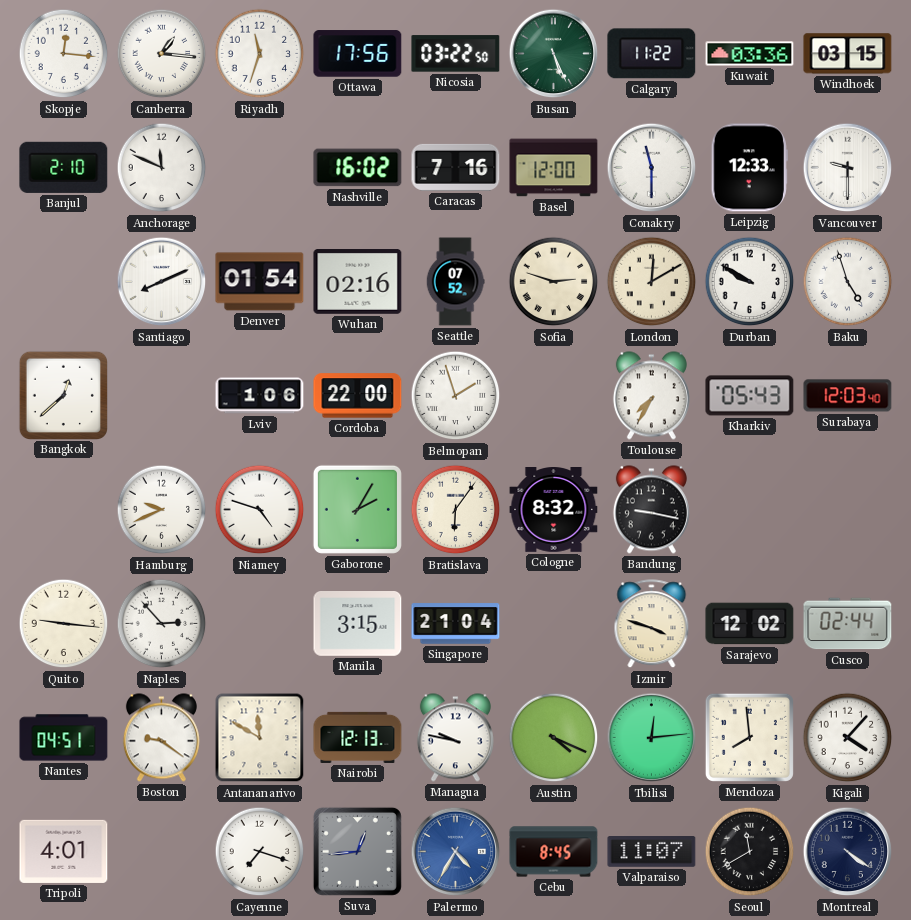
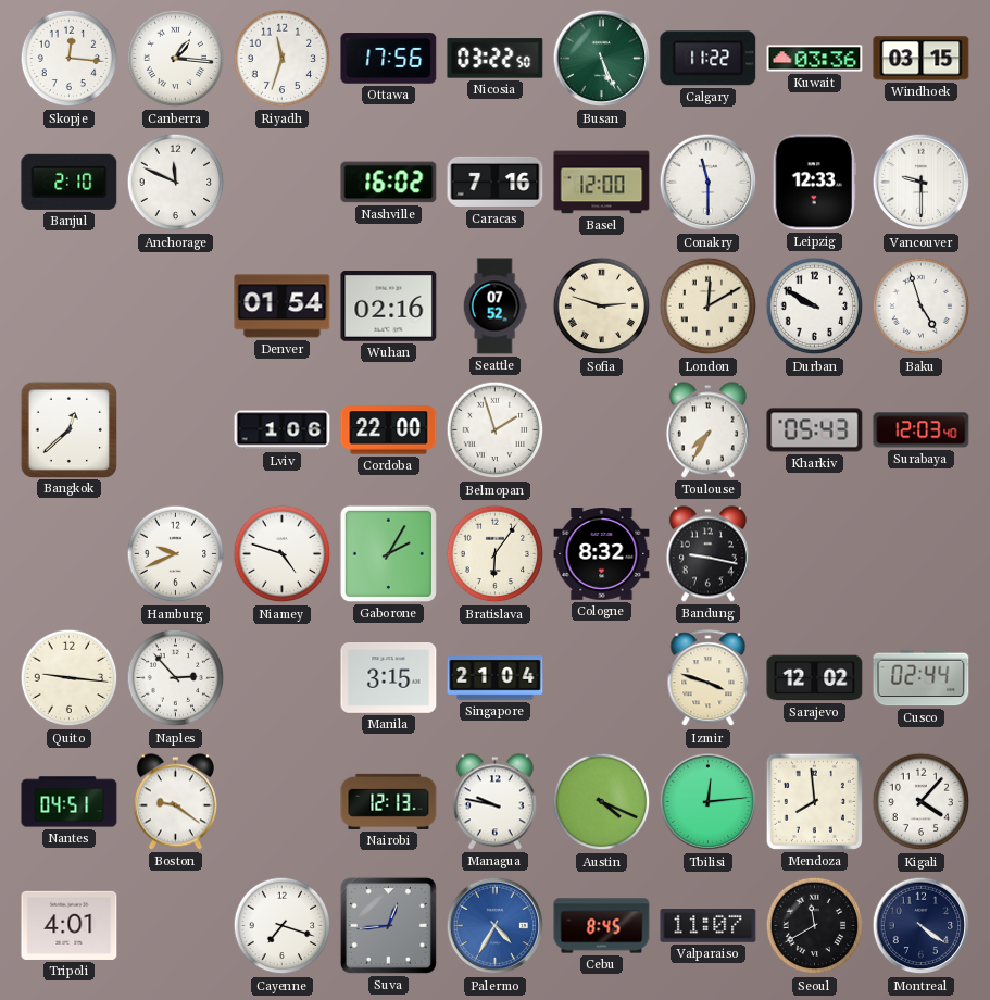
Santiago: 8:11 -> none (162, 282)
Antananarivo: 11:50 -> none (260, 738)
